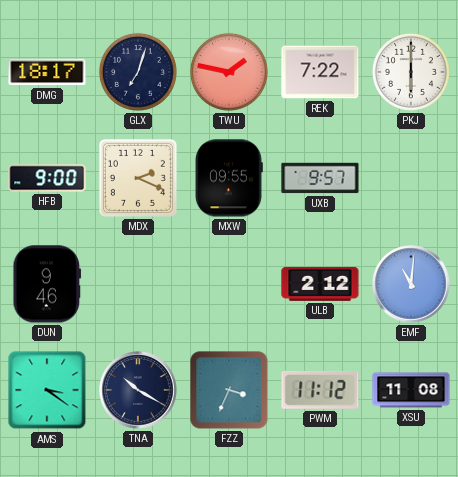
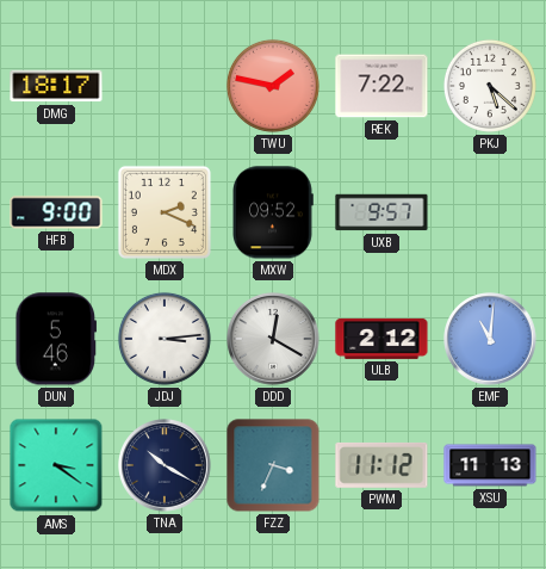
GLX: 7:03 -> none (138, 72)
PKJ: 6:00 -> 5:22 (490, 86)
MXW: 09:55 -> 09:52 (273, 212)
DUN: 9:46 -> 5:46 (56, 339)
JDJ: none -> 3:14 (165, 339)
DDD: none -> 12:20 (273, 339)
XSU: 11:08 -> 11:13 (490, 465)
